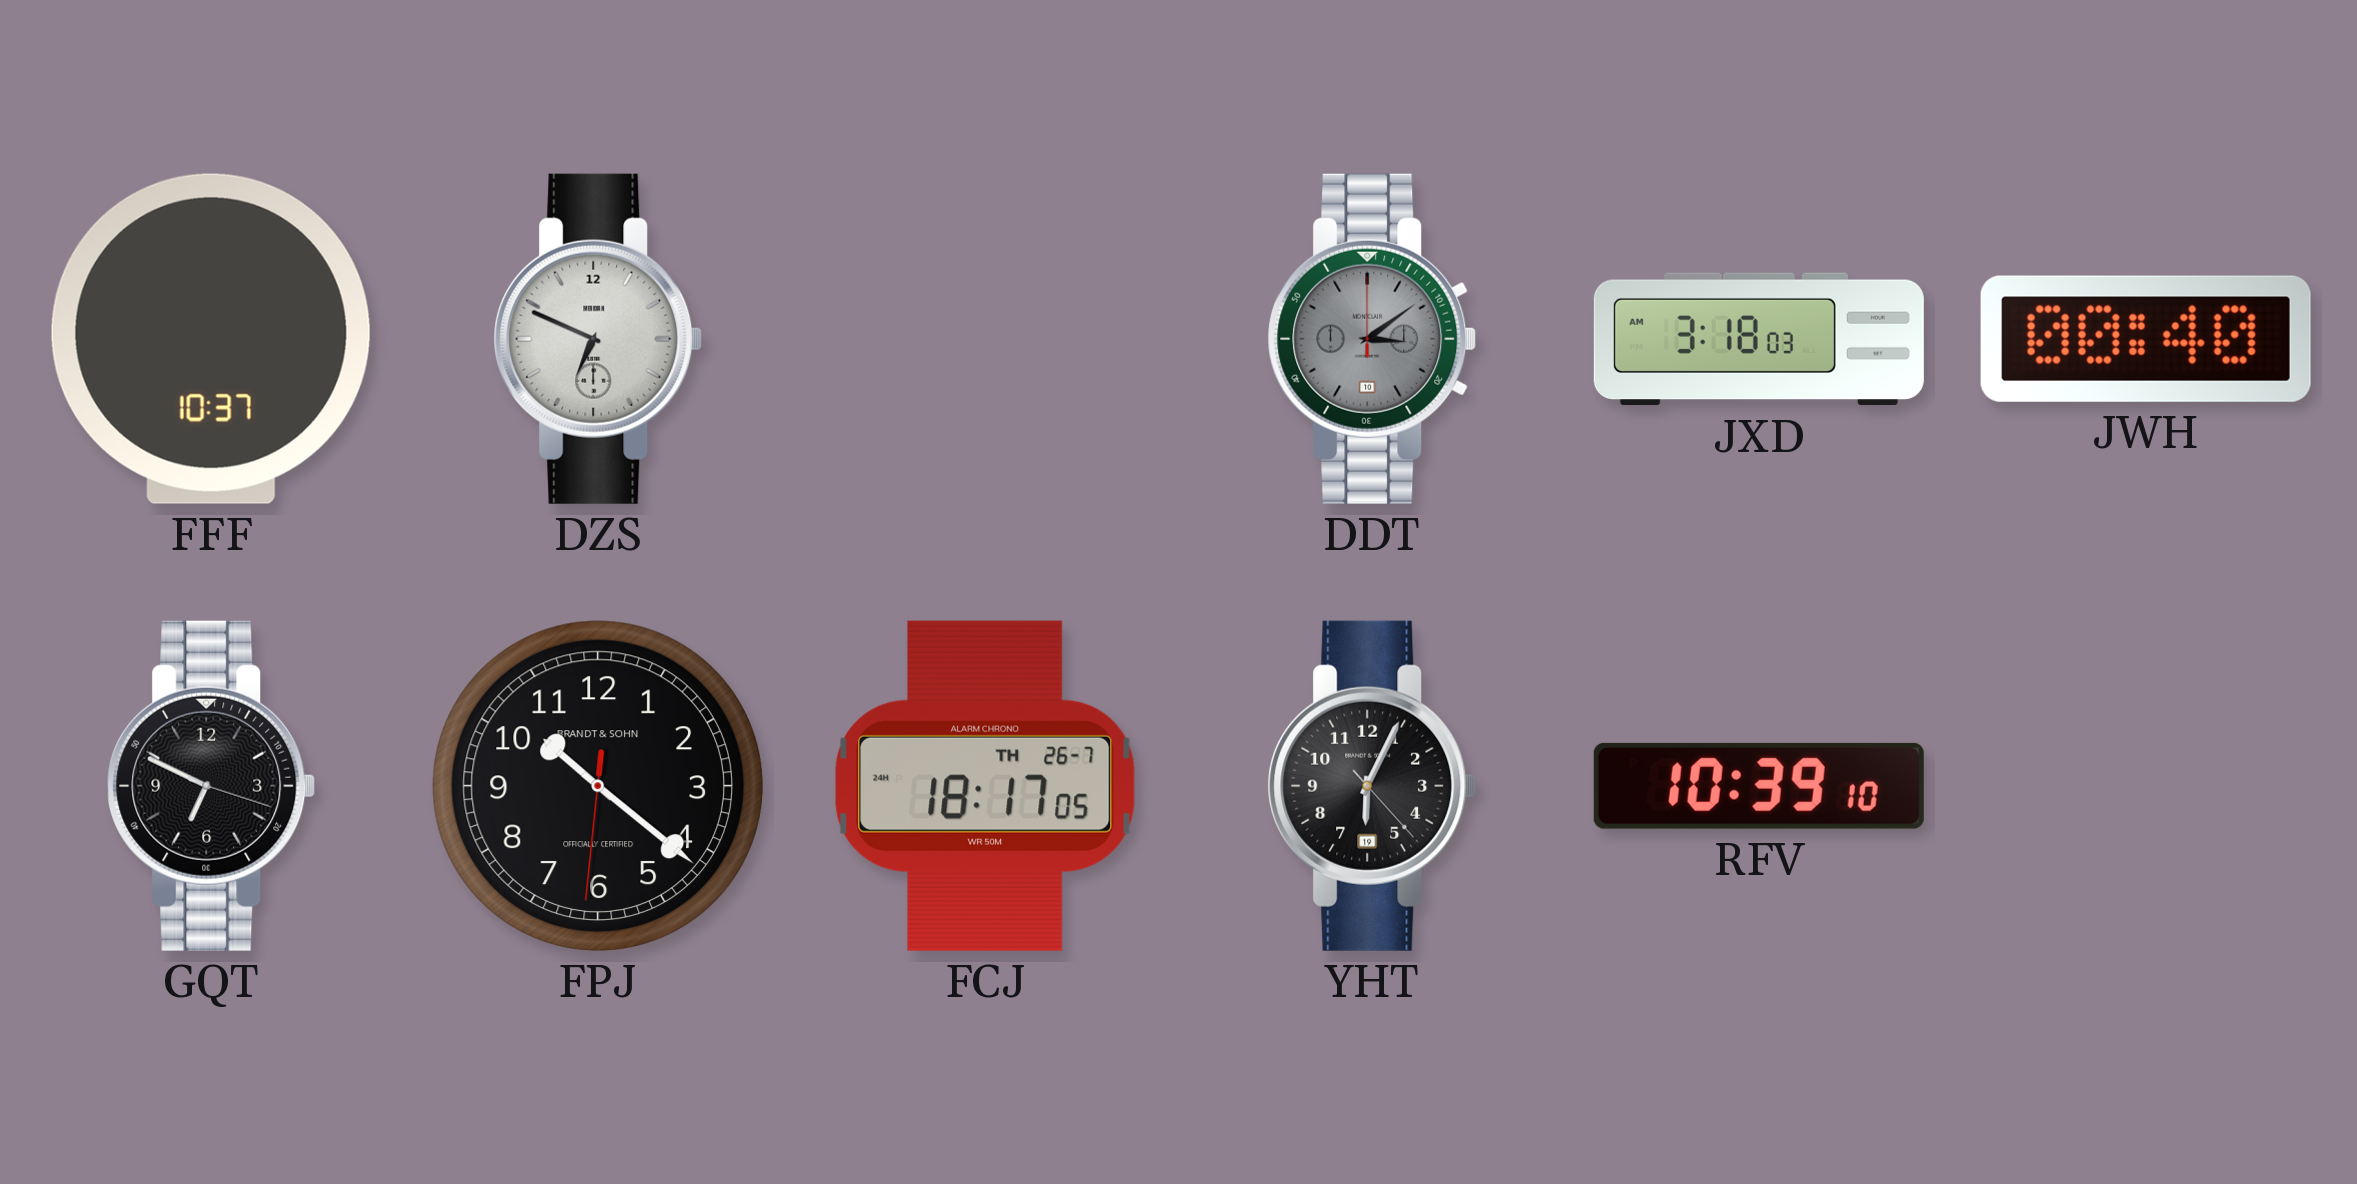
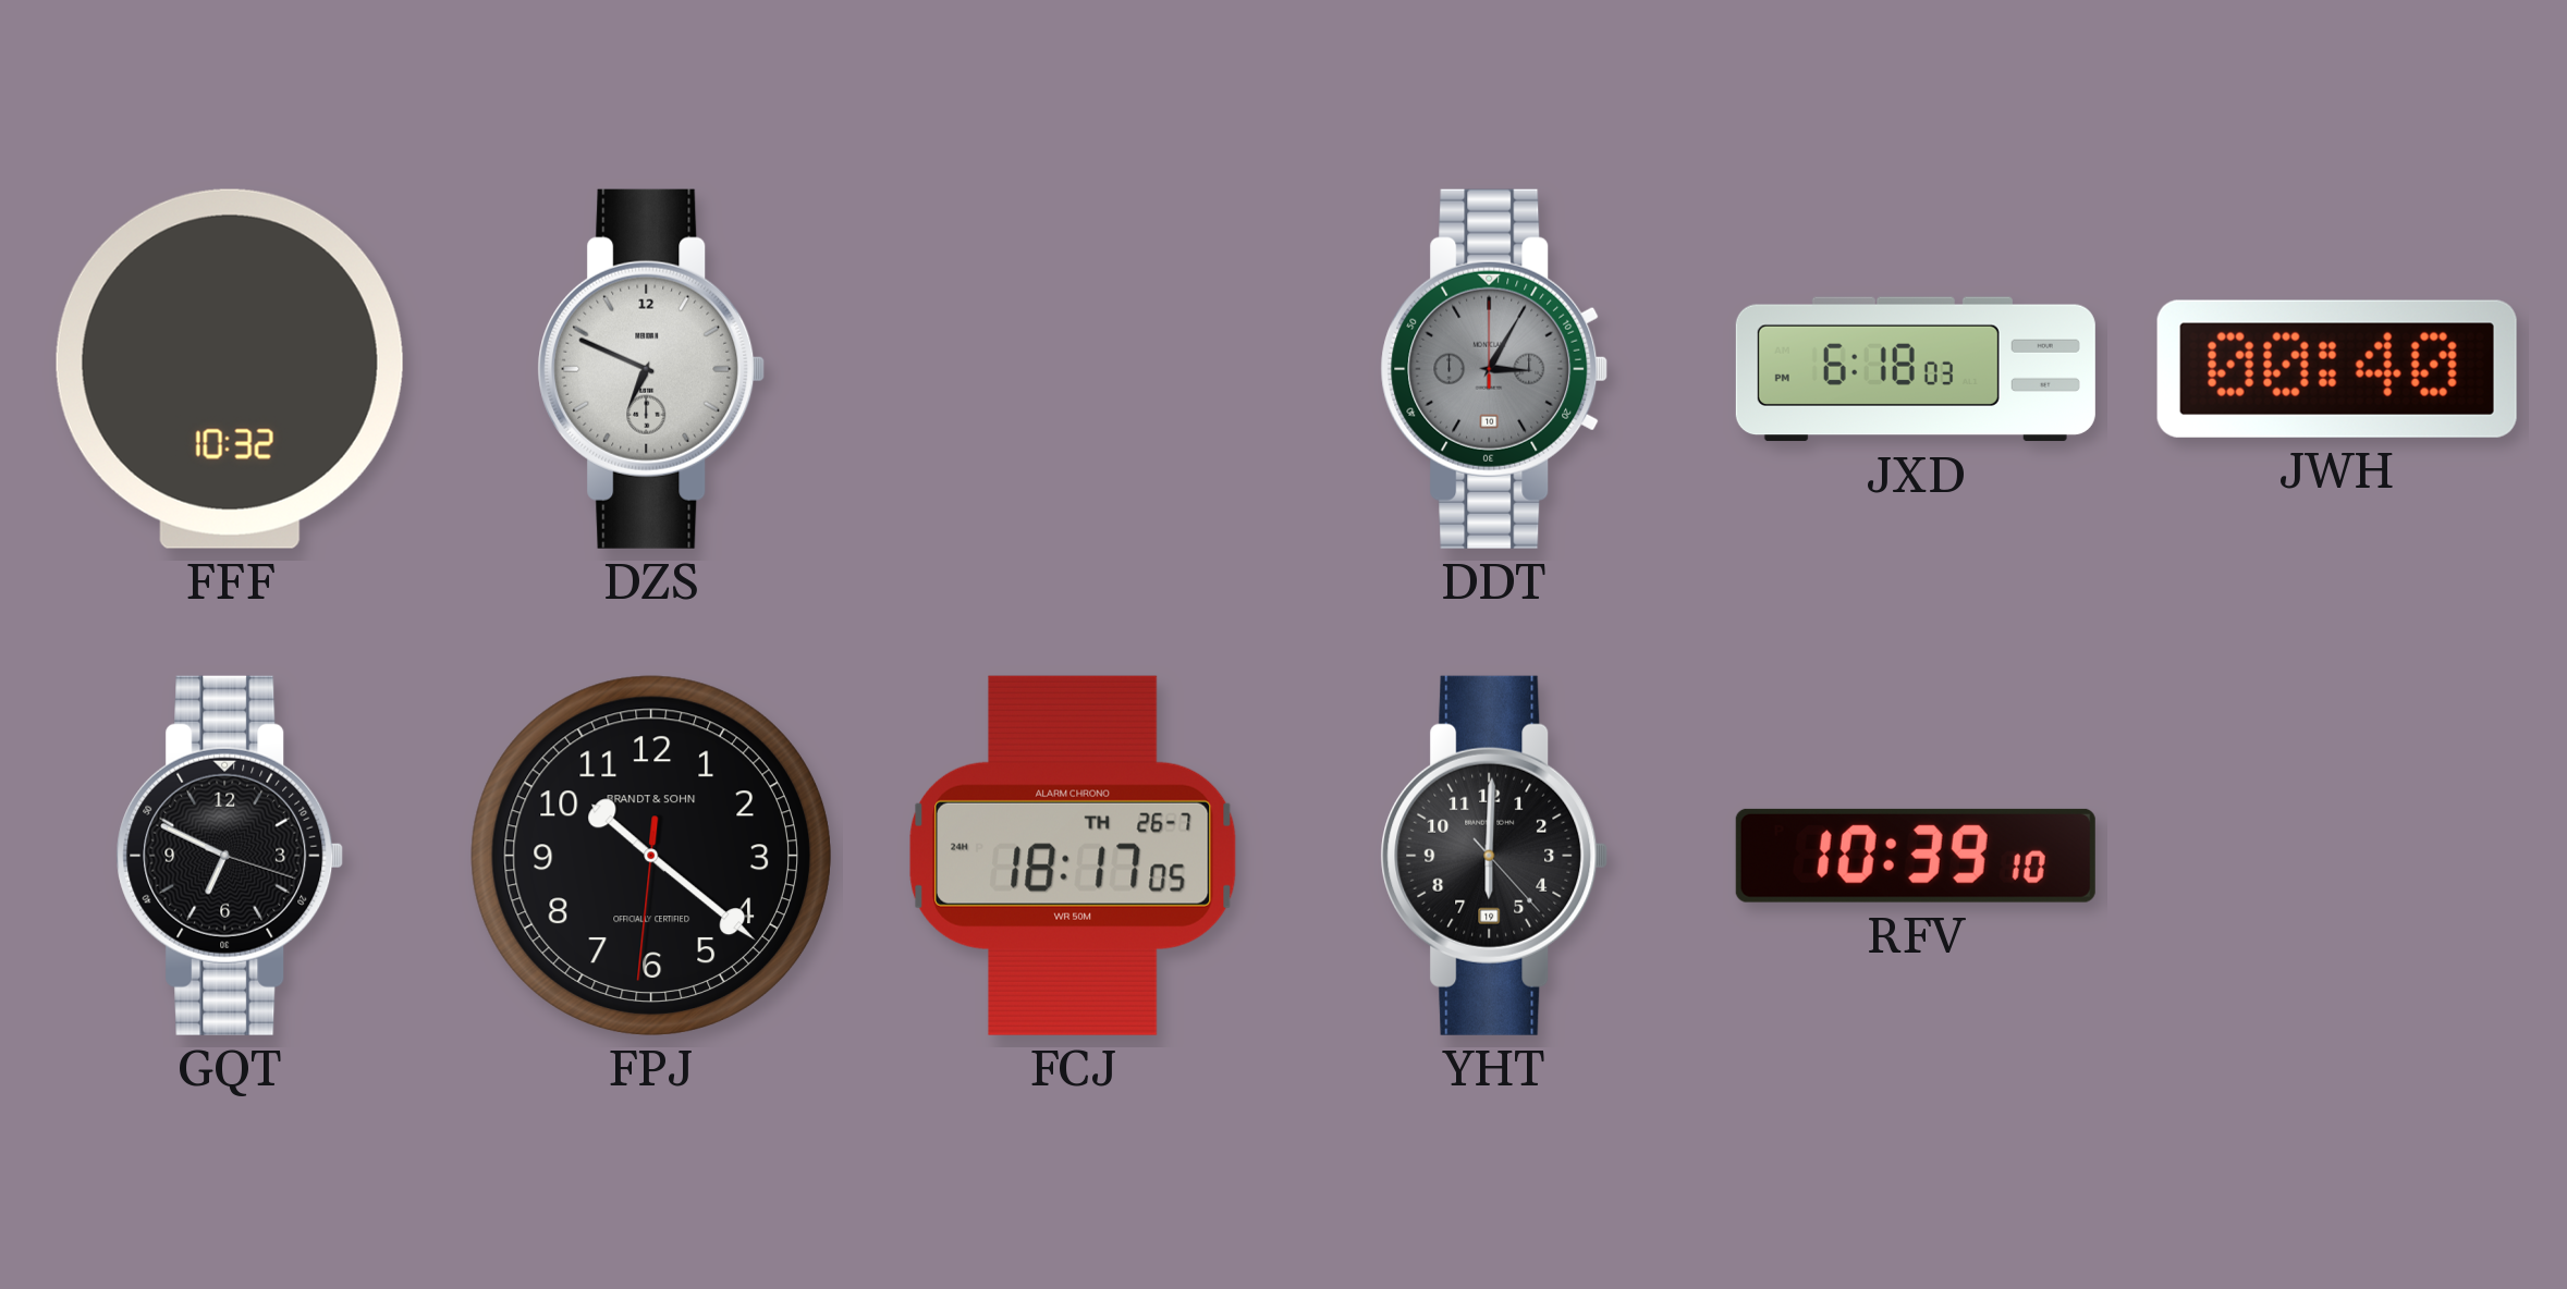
FFF: 10:37 -> 10:32 (230, 369)
DDT: 3:09 -> 3:05 (1494, 369)
JXD: 3:18 -> 6:18 (1916, 369)
YHT: 6:04 -> 6:00 (1494, 856)
